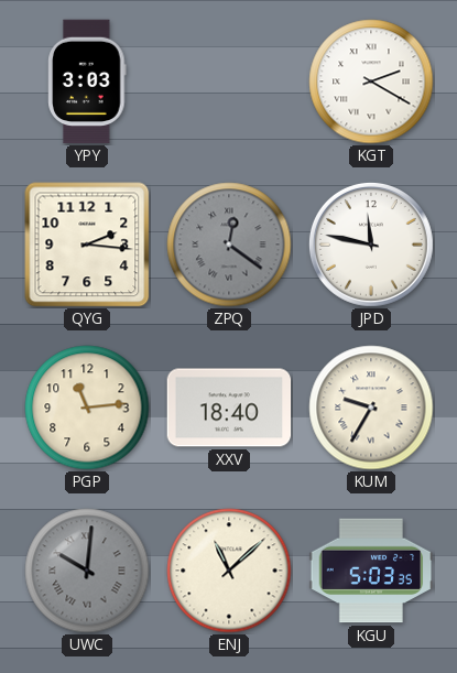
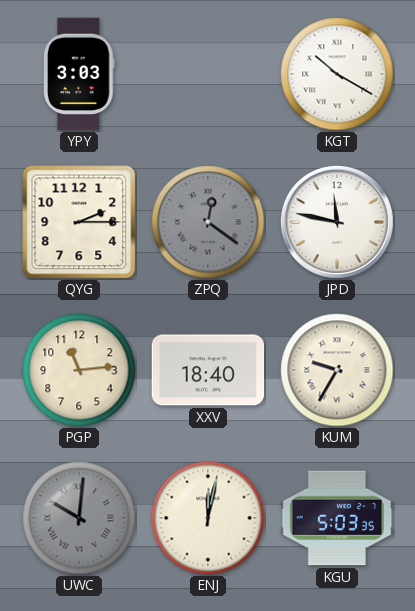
KGT: 2:20 -> 10:20 (337, 74)
QYG: 2:16 -> 2:15 (79, 222)
ENJ: 11:08 -> 12:02 (208, 518)
